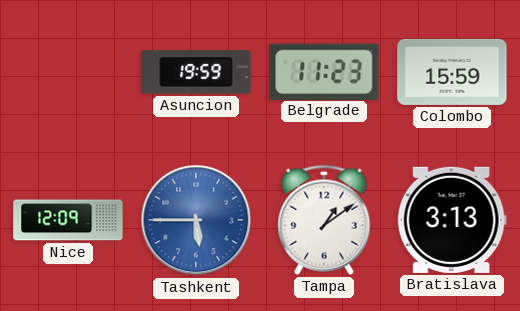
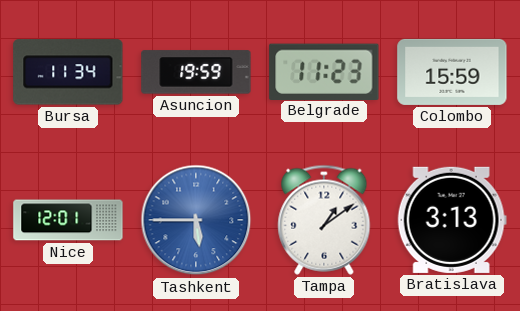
Bursa: none -> 11:34 (68, 72)
Nice: 12:09 -> 12:01 (68, 220)
